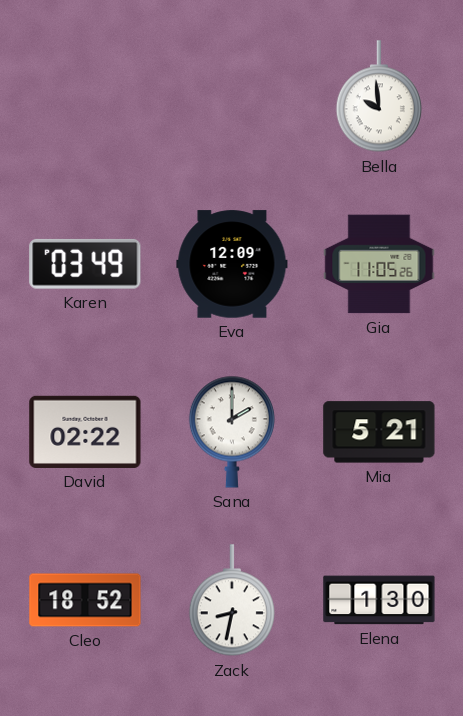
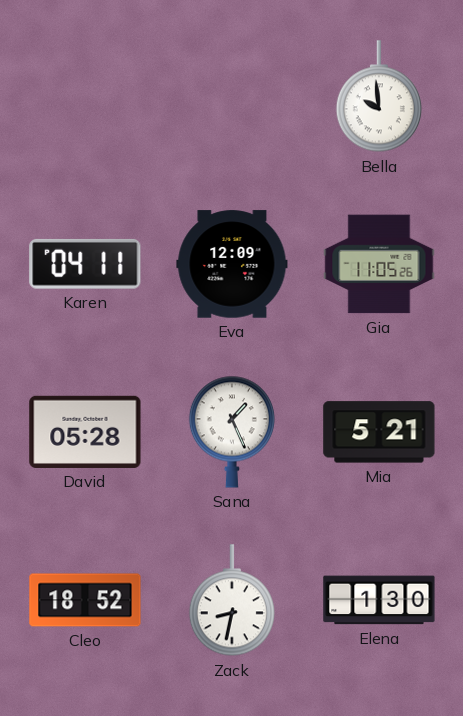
Karen: 03:49 -> 04:11 (85, 264)
David: 02:22 -> 05:28 (85, 432)
Sana: 2:00 -> 1:26 (232, 432)
